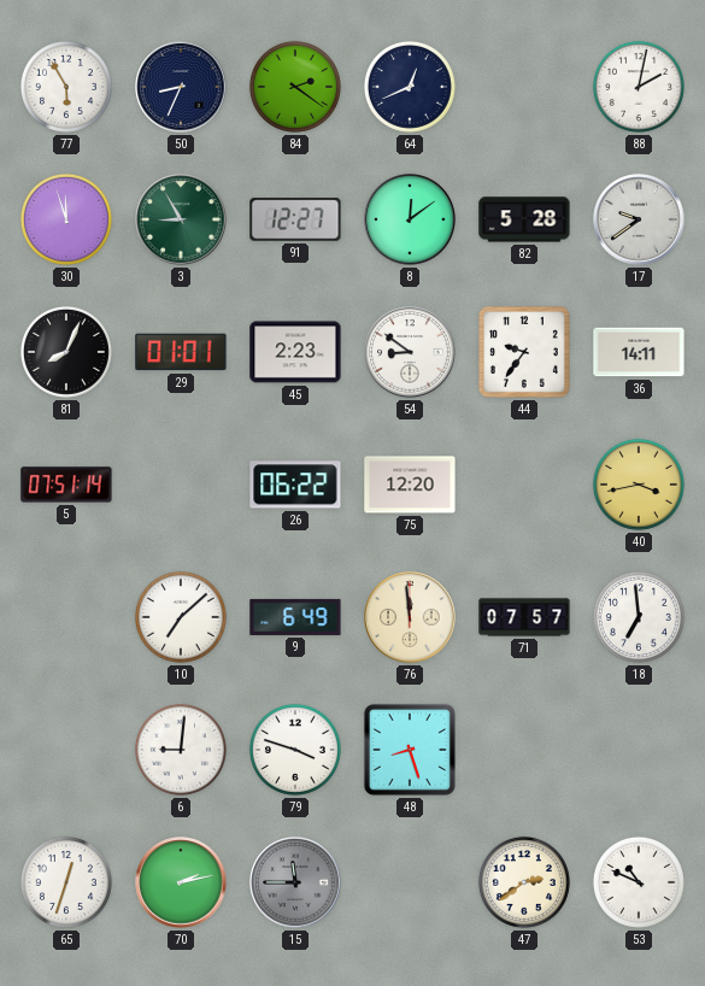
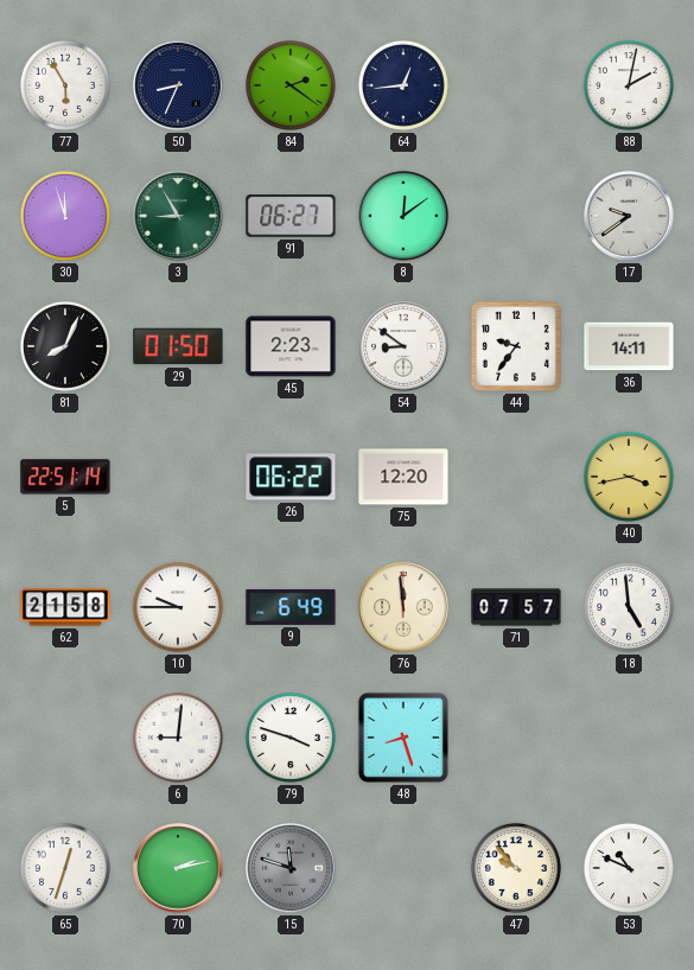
64: 12:41 -> 12:44 (403, 85)
91: 12:27 -> 06:27 (291, 216)
82: 5:28 -> none (524, 219)
29: 01:01 -> 01:50 (178, 346)
5: 07:51 -> 22:51 (65, 477)
62: none -> 21:58 (65, 607)
10: 7:08 -> 9:45 (178, 607)
18: 6:59 -> 4:59 (629, 607)
15: 11:45 -> 11:48 (291, 868)
47: 2:39 -> 9:53 (516, 868)
